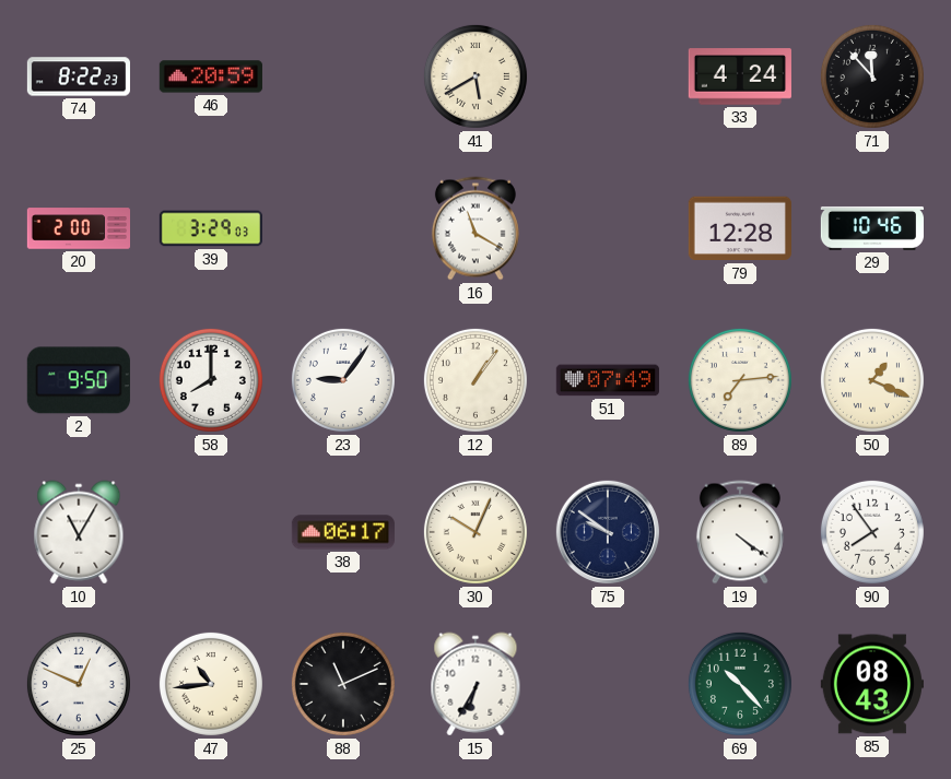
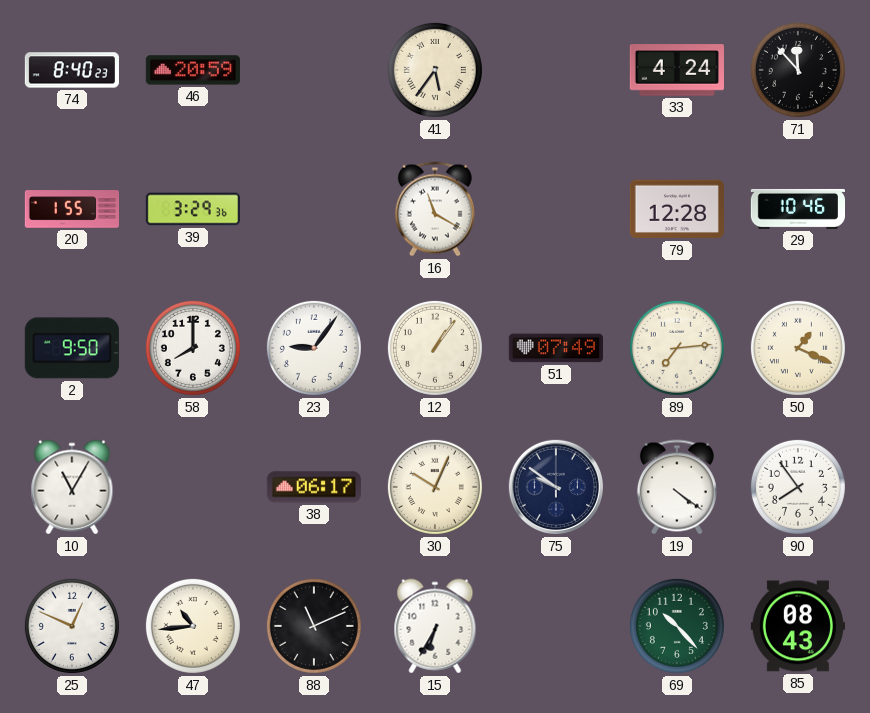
74: 8:22 -> 8:40 (72, 70)
41: 5:40 -> 5:36 (435, 70)
20: 2:00 -> 1:55 (71, 209)
39: 3:29:03 -> 3:29:36 (192, 209)
